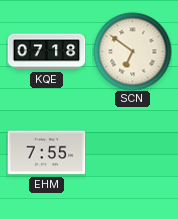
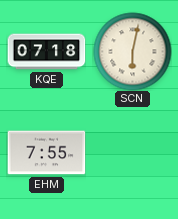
SCN: 6:51 -> 6:02 (132, 51)
